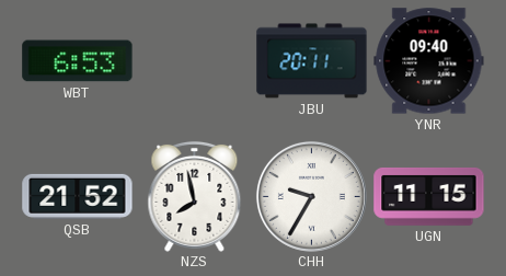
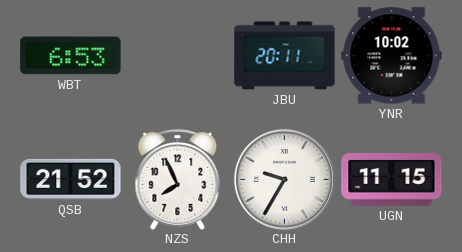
YNR: 09:40 -> 10:02 (392, 56)
NZS: 7:58 -> 7:56 (178, 179)
